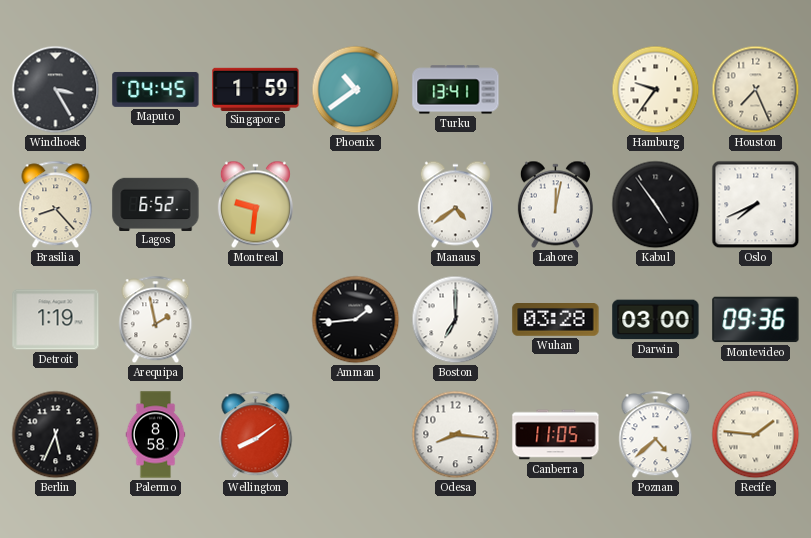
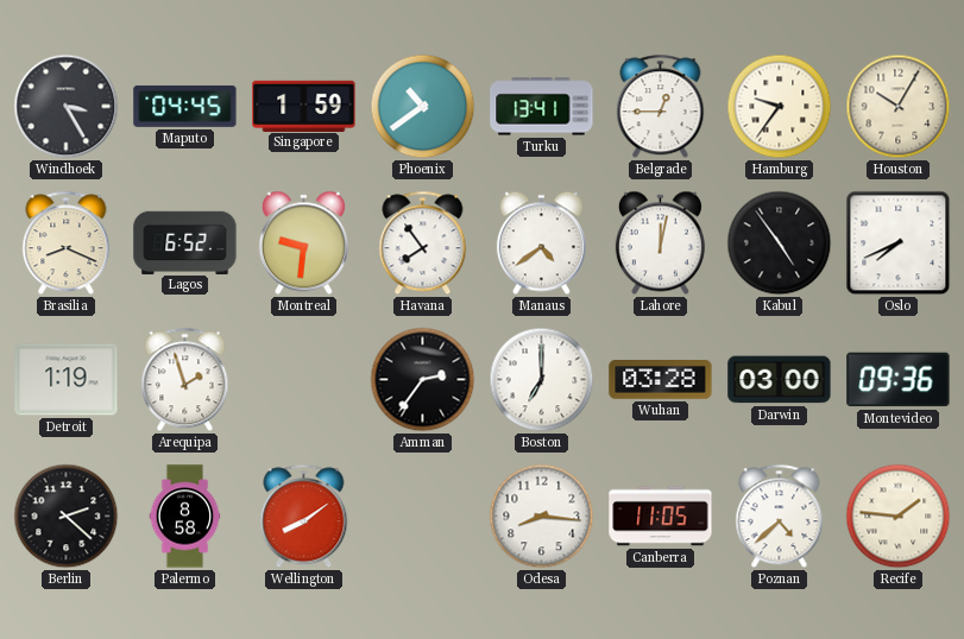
Belgrade: none -> 12:45 (661, 107)
Houston: 7:26 -> 10:05 (899, 107)
Brasilia: 8:23 -> 8:19 (67, 243)
Havana: none -> 7:54 (423, 243)
Arequipa: 1:58 -> 1:57 (185, 380)
Amman: 1:44 -> 2:36 (423, 380)
Berlin: 5:34 -> 2:22 (67, 517)
